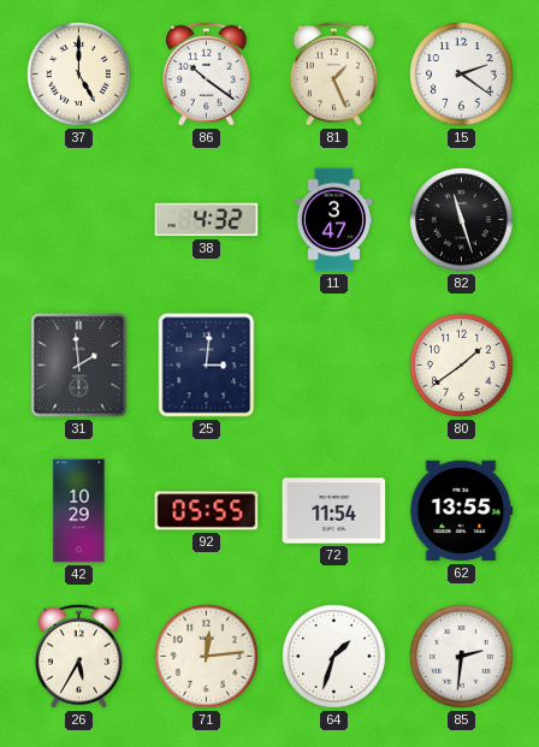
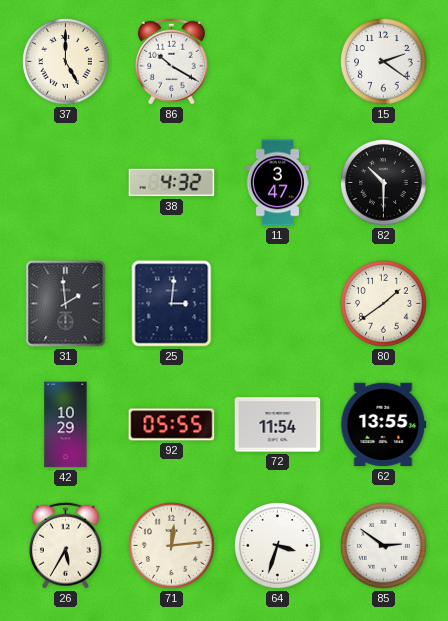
86: 10:21 -> 10:20 (171, 61)
81: 1:26 -> none (333, 73)
82: 11:27 -> 10:30 (384, 183)
64: 1:33 -> 3:33 (278, 546)
85: 2:31 -> 2:51 (384, 546)
